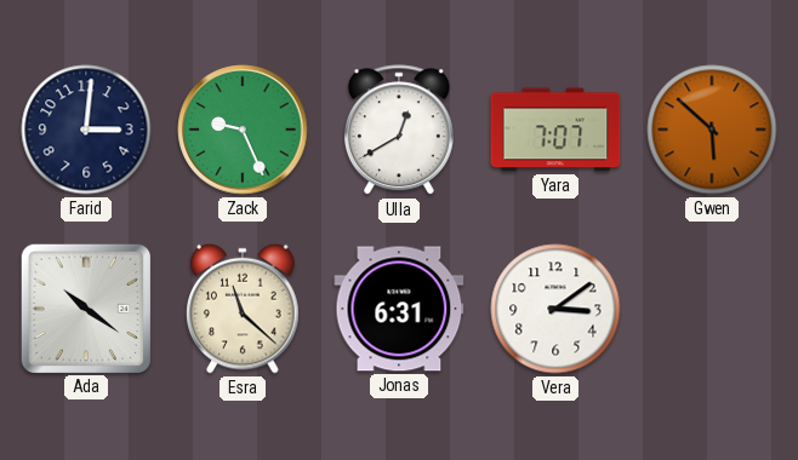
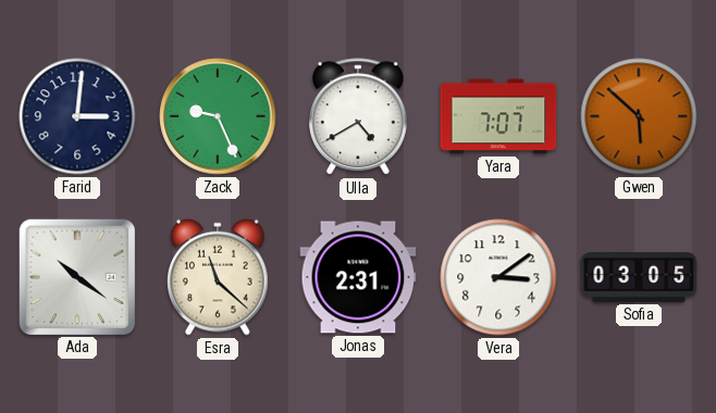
Ulla: 12:40 -> 4:40 (358, 117)
Jonas: 6:31 -> 2:31 (358, 277)
Sofia: none -> 03:05 (639, 278)
